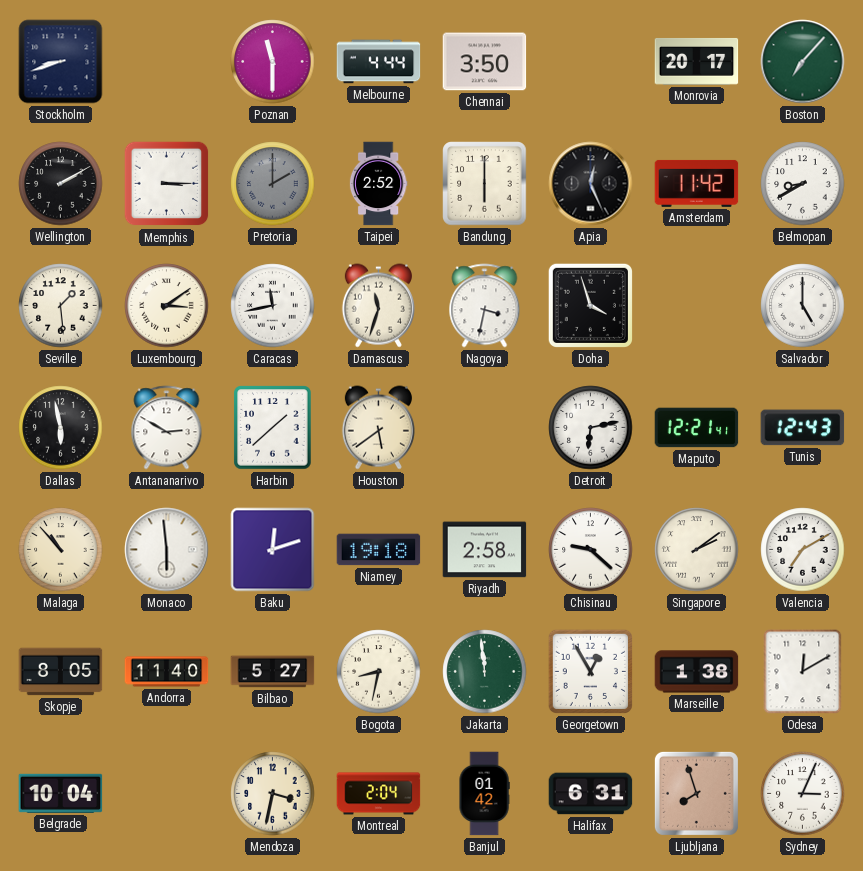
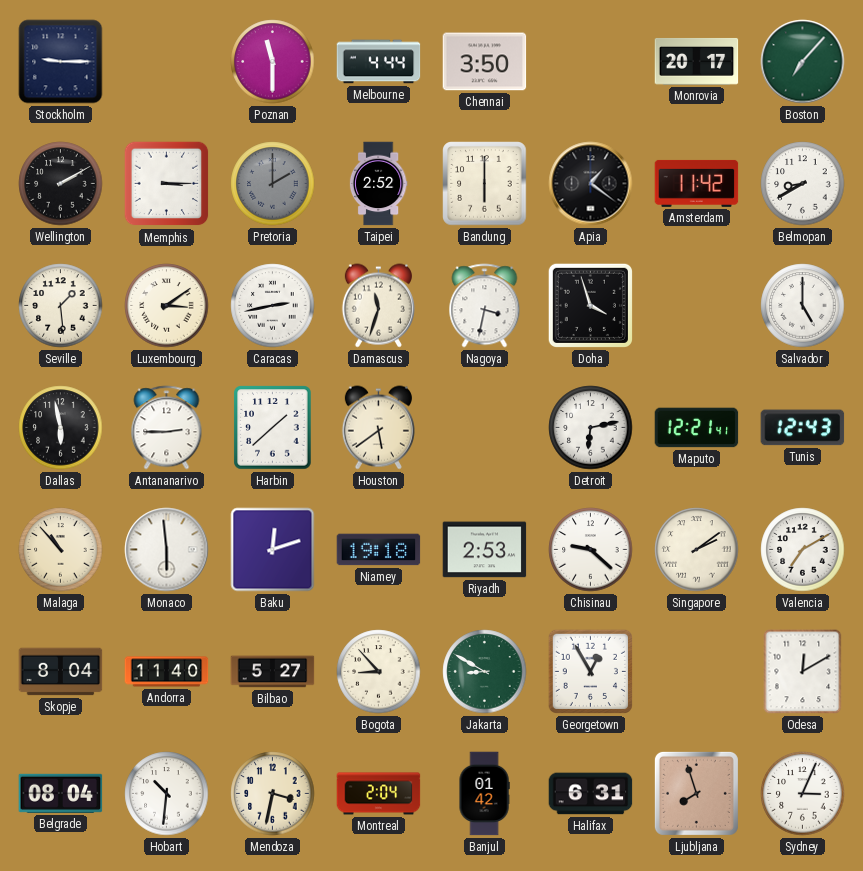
Stockholm: 8:42 -> 9:15 (61, 62)
Apia: 12:26 -> 1:21 (591, 184)
Caracas: 11:43 -> 2:43 (273, 306)
Antananarivo: 2:50 -> 2:45 (167, 428)
Riyadh: 2:58 -> 2:53 (485, 550)
Skopje: 8:05 -> 8:04 (61, 672)
Bogota: 8:32 -> 8:53 (379, 672)
Jakarta: 11:59 -> 8:50 (485, 672)
Marseille: 1:38 -> none (697, 672)
Belgrade: 10:04 -> 08:04 (61, 793)
Hobart: none -> 10:31 (167, 794)
